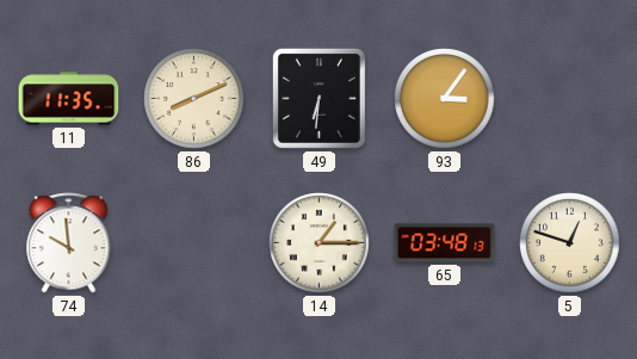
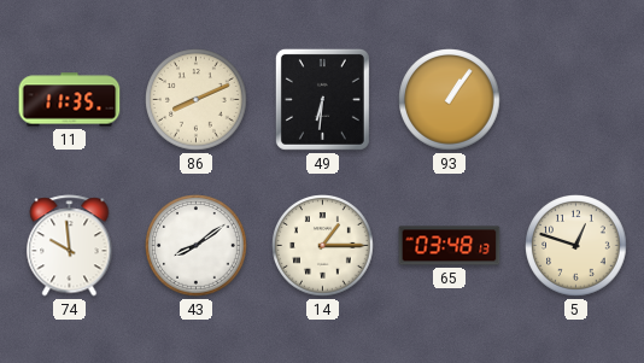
93: 3:06 -> 1:06 (450, 100)
43: none -> 8:09 (197, 246)
